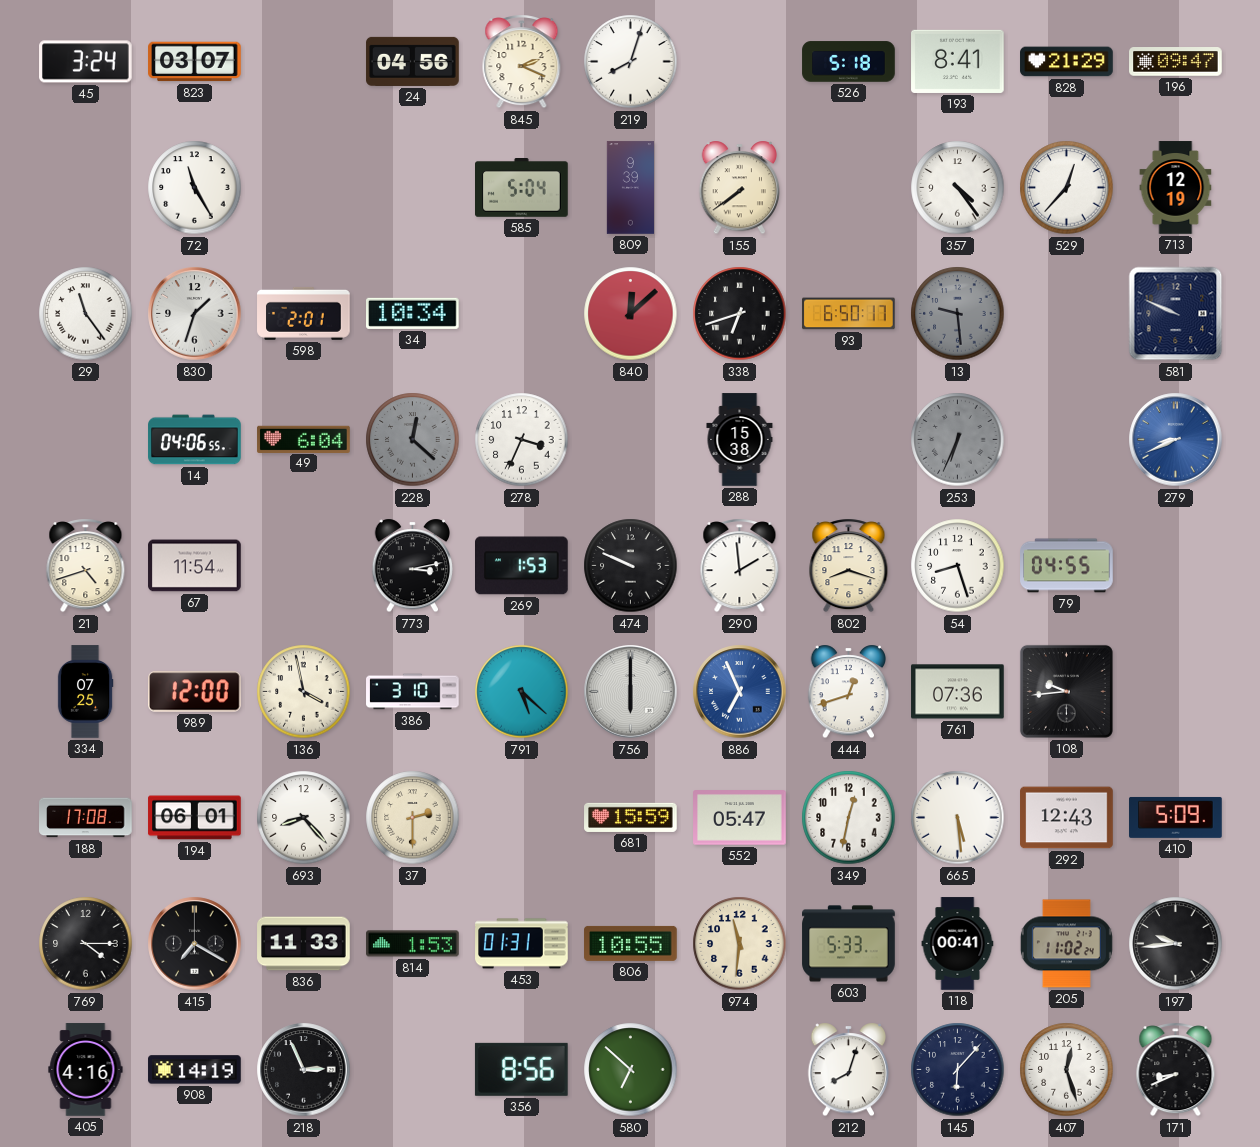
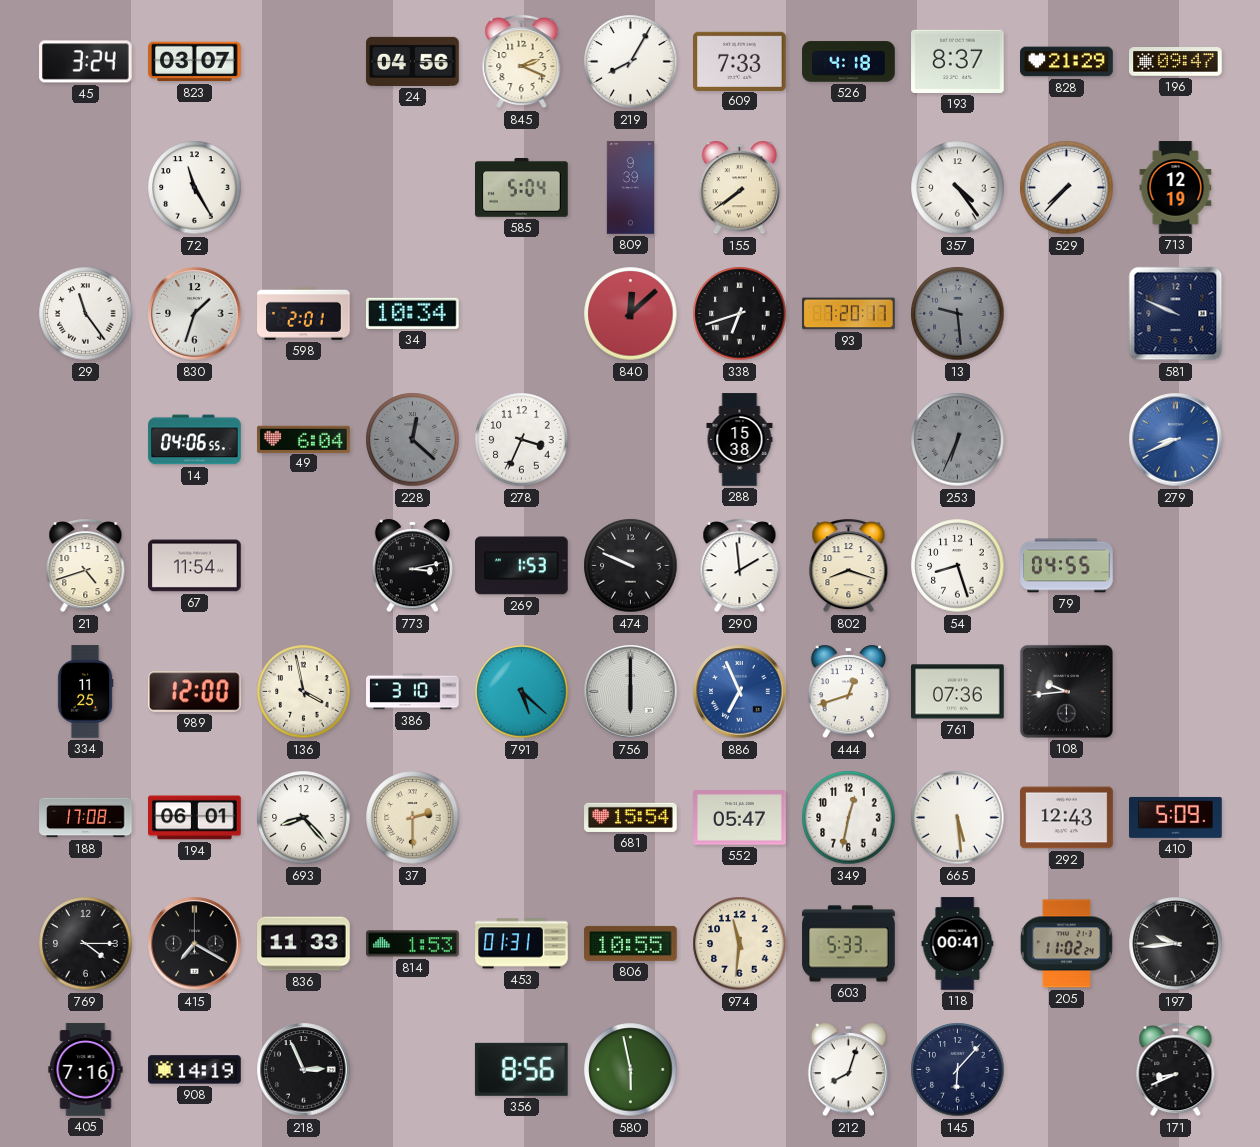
219: 8:03 -> 8:05 (631, 62)
609: none -> 7:33 (740, 61)
526: 5:18 -> 4:18 (849, 62)
193: 8:41 -> 8:37 (958, 61)
529: 12:37 -> 7:37 (1067, 188)
93: 6:50 -> 7:20 (849, 314)
334: 07:25 -> 11:25 (85, 692)
681: 15:59 -> 15:54 (631, 817)
405: 4:16 -> 7:16 (86, 1070)
580: 6:52 -> 5:58 (631, 1070)
407: 12:27 -> none (1067, 1070)
